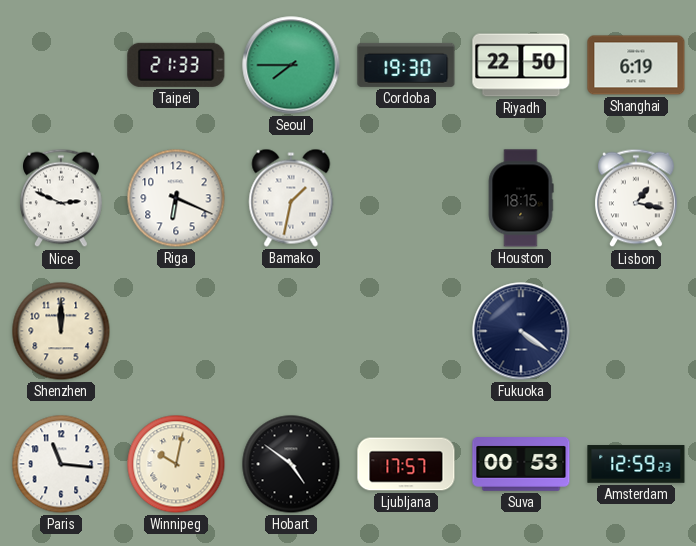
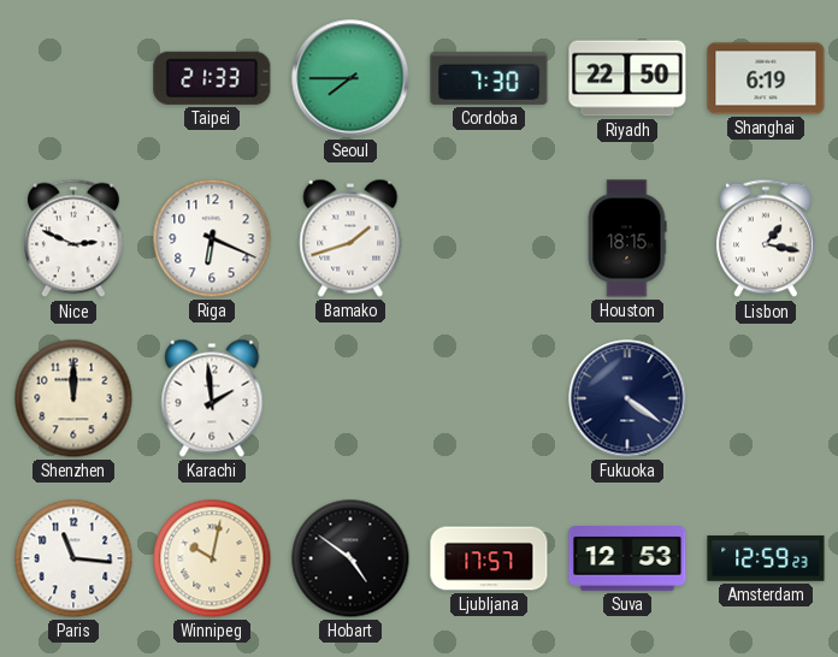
Cordoba: 19:30 -> 7:30 (489, 78)
Bamako: 1:32 -> 1:42 (350, 238)
Karachi: none -> 1:59 (212, 398)
Suva: 00:53 -> 12:53 (627, 558)
